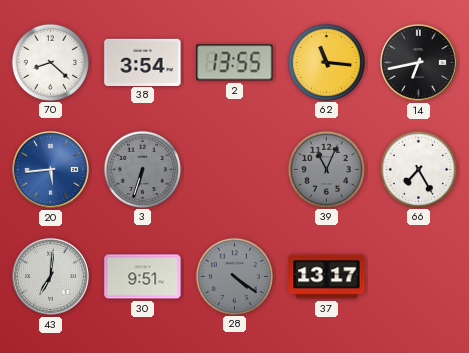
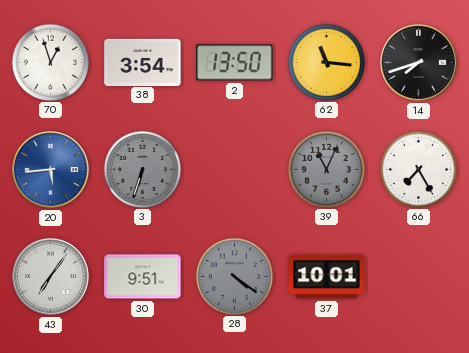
70: 8:22 -> 12:57 (51, 62)
2: 13:55 -> 13:50 (235, 63)
14: 6:43 -> 7:42 (418, 62)
43: 7:01 -> 7:06 (50, 276)
37: 13:17 -> 10:01 (327, 277)
